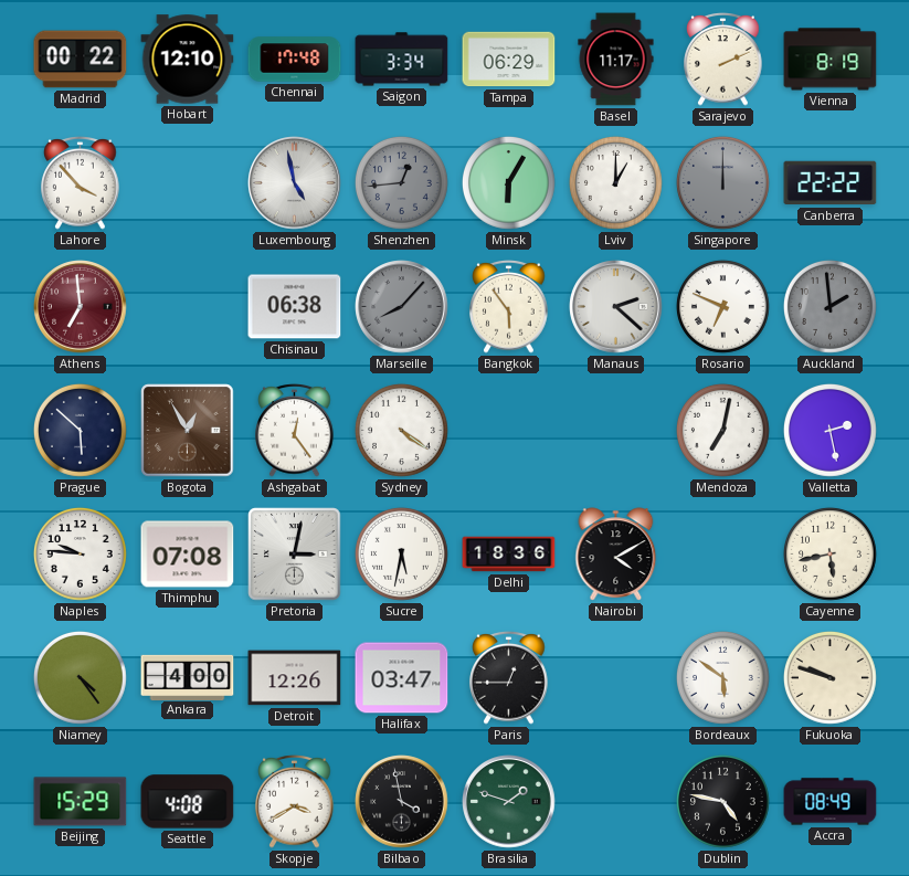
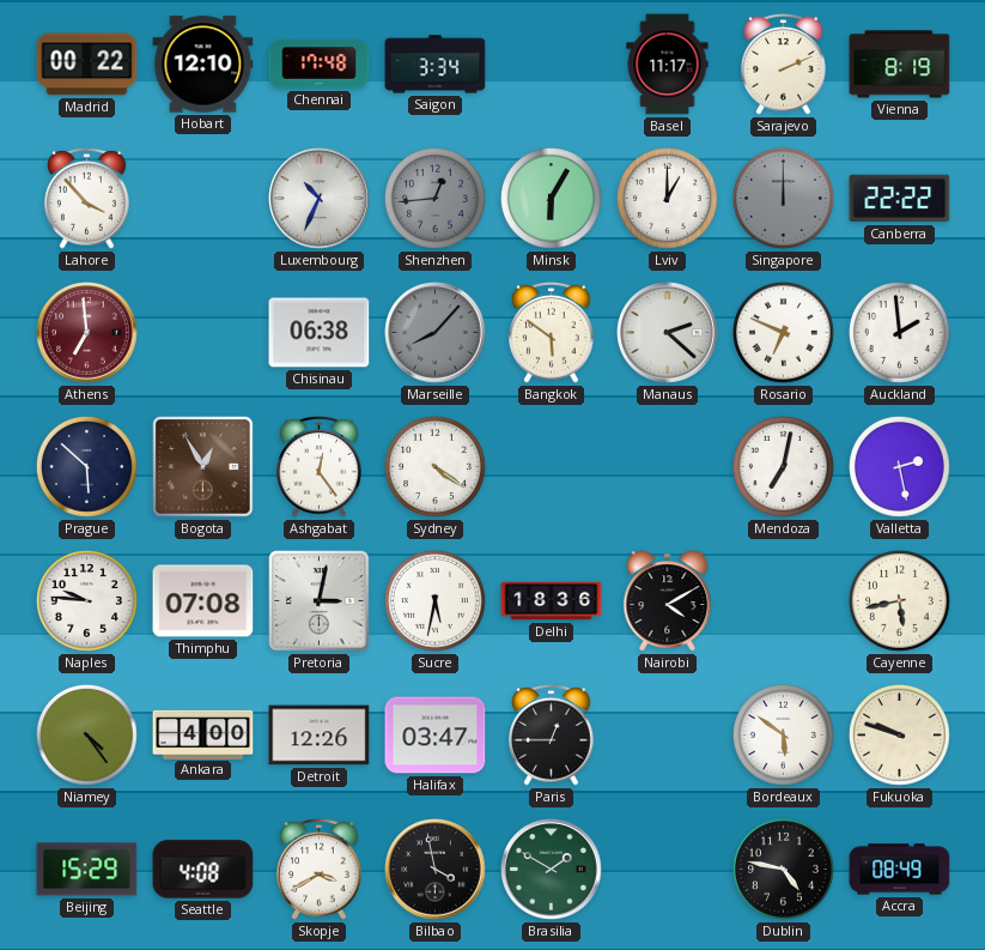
Tampa: 06:29 -> none (509, 60)
Luxembourg: 4:58 -> 10:34 (320, 199)
Bangkok: 5:54 -> 5:51 (552, 333)
Auckland dial: grey -> white (899, 332)
Brasilia: 1:48 -> 1:50 (552, 870)
